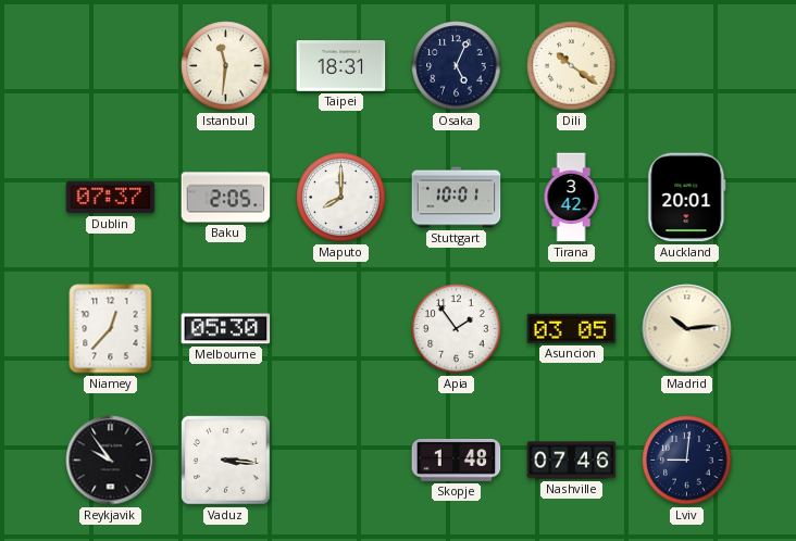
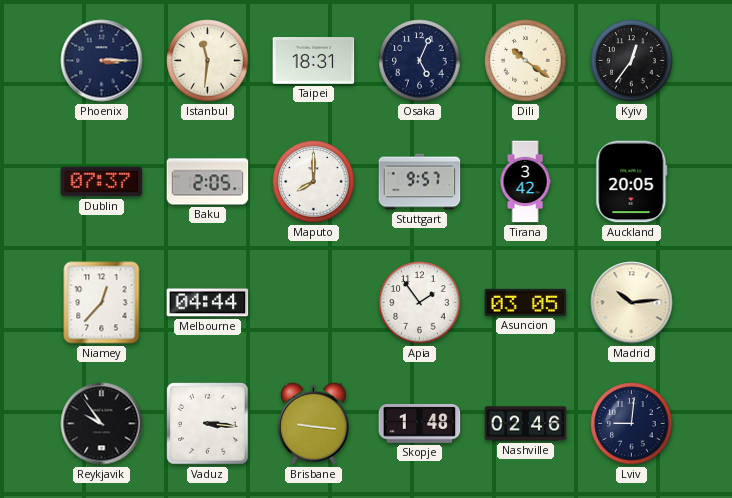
Phoenix: none -> 3:15 (102, 61)
Kyiv: none -> 12:36 (632, 61)
Stuttgart: 10:01 -> 9:57 (420, 182)
Auckland: 20:01 -> 20:05 (632, 182)
Melbourne: 05:30 -> 04:44 (208, 303)
Brisbane: none -> 9:16 (314, 423)
Nashville: 07:46 -> 02:46 (526, 424)
